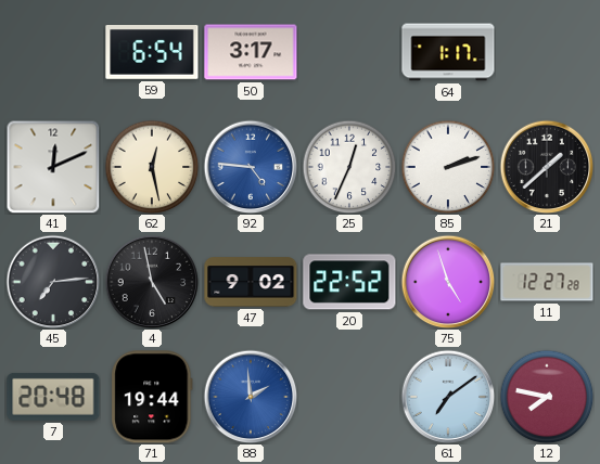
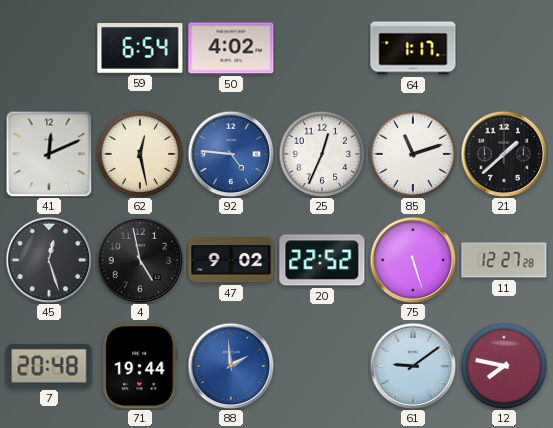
50: 3:17 -> 4:02 (231, 48)
85: 2:12 -> 11:12 (413, 154)
45: 7:14 -> 12:27 (49, 260)
75: 4:57 -> 5:27 (413, 260)
61: 7:09 -> 9:09 (413, 366)
